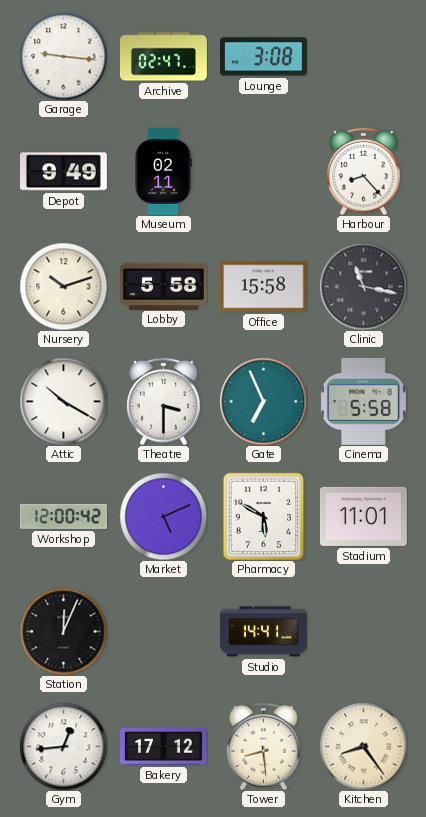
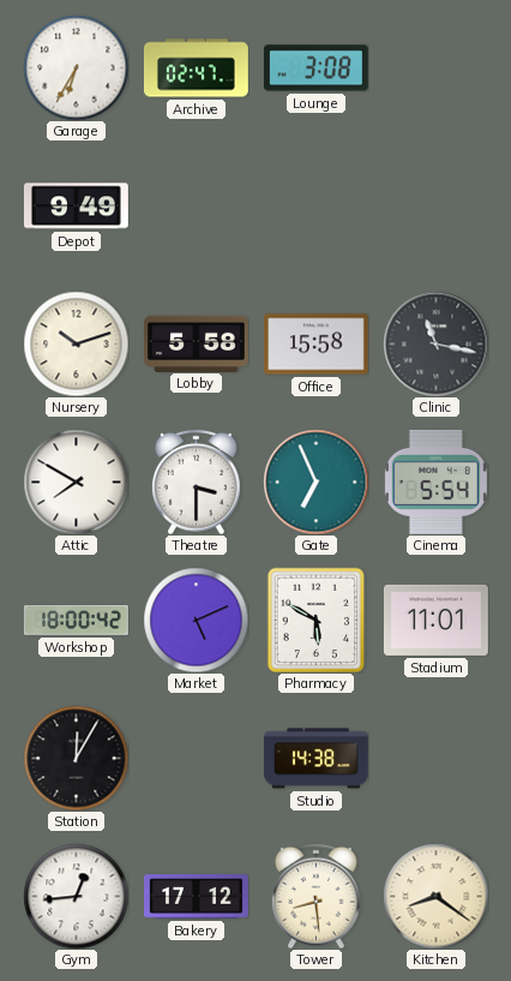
Garage: 9:16 -> 6:35 (76, 67)
Museum: 02:11 -> none (163, 172)
Harbour: 8:23 -> none (364, 171)
Attic: 10:20 -> 7:50 (76, 481)
Cinema: 5:58 -> 5:54 (435, 481)
Workshop: 12:00 -> 18:00 (76, 621)
Station: 12:04 -> 12:05 (76, 758)
Studio: 14:41 -> 14:38 (315, 759)
Kitchen: 8:24 -> 8:21 (435, 896)
